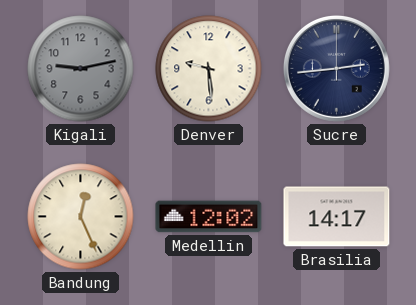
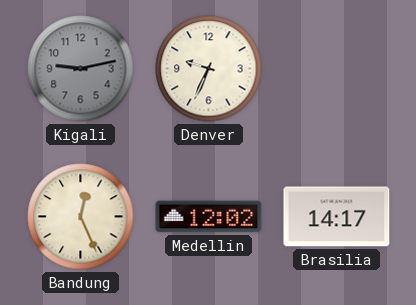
Denver: 9:29 -> 9:34 (209, 69)
Sucre: 2:44 -> none (336, 68)
